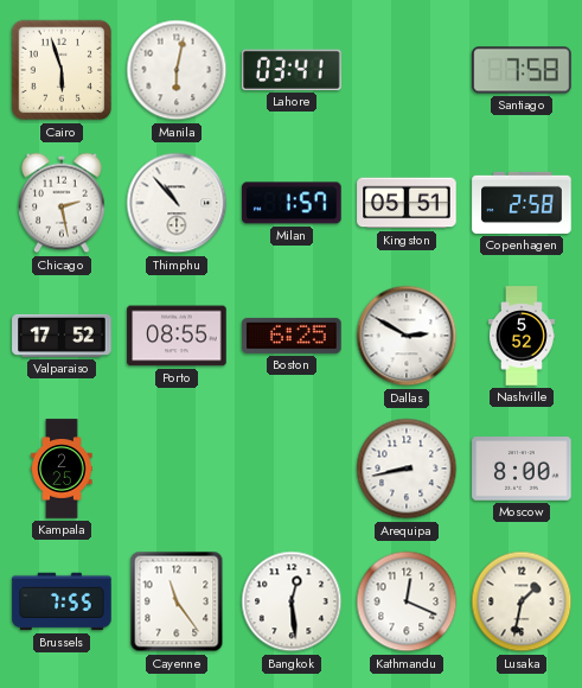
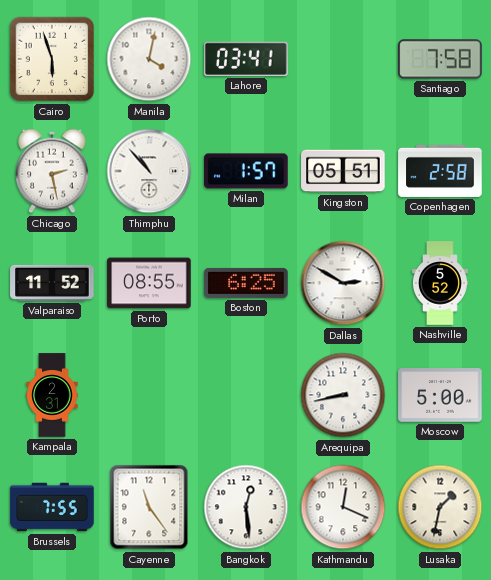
Manila: 6:02 -> 4:02 (149, 59)
Valparaiso: 17:52 -> 11:52 (52, 283)
Kampala: 2:25 -> 2:31 (52, 395)
Moscow: 8:00 -> 5:00 (440, 395)
